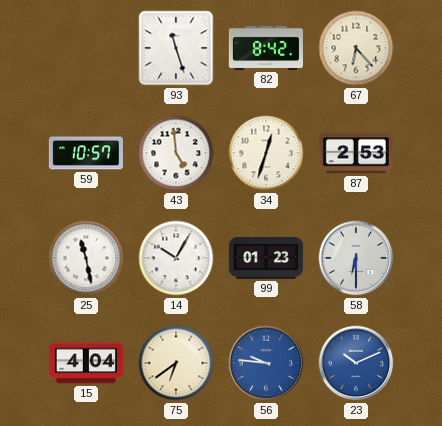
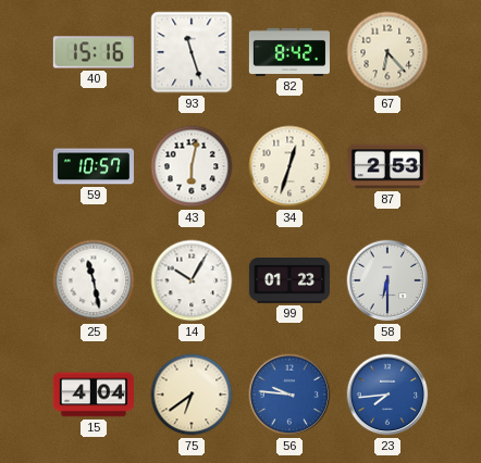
40: none -> 15:16 (94, 52)
43: 4:59 -> 6:02 (192, 166)
23: 10:11 -> 7:44 (387, 395)
